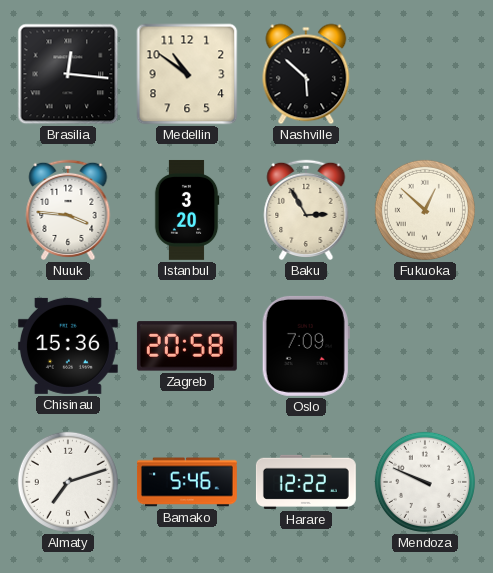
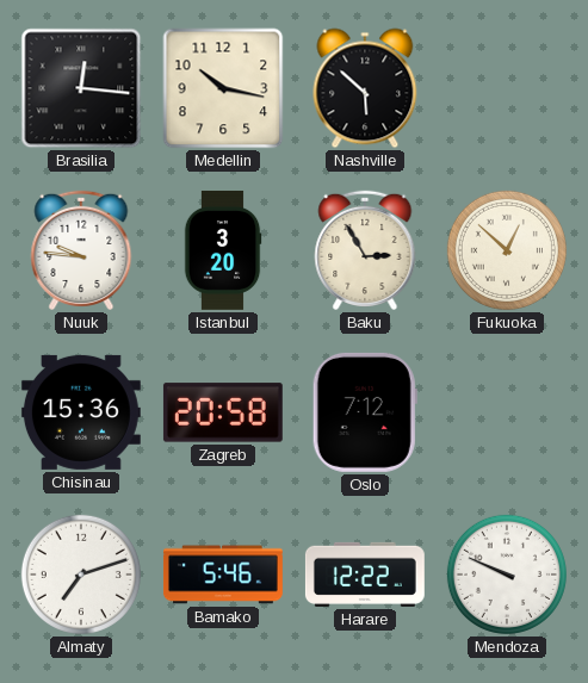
Medellin: 10:51 -> 10:17 (223, 88)
Nuuk: 3:46 -> 9:46 (81, 250)
Oslo: 7:09 -> 7:12 (365, 412)
